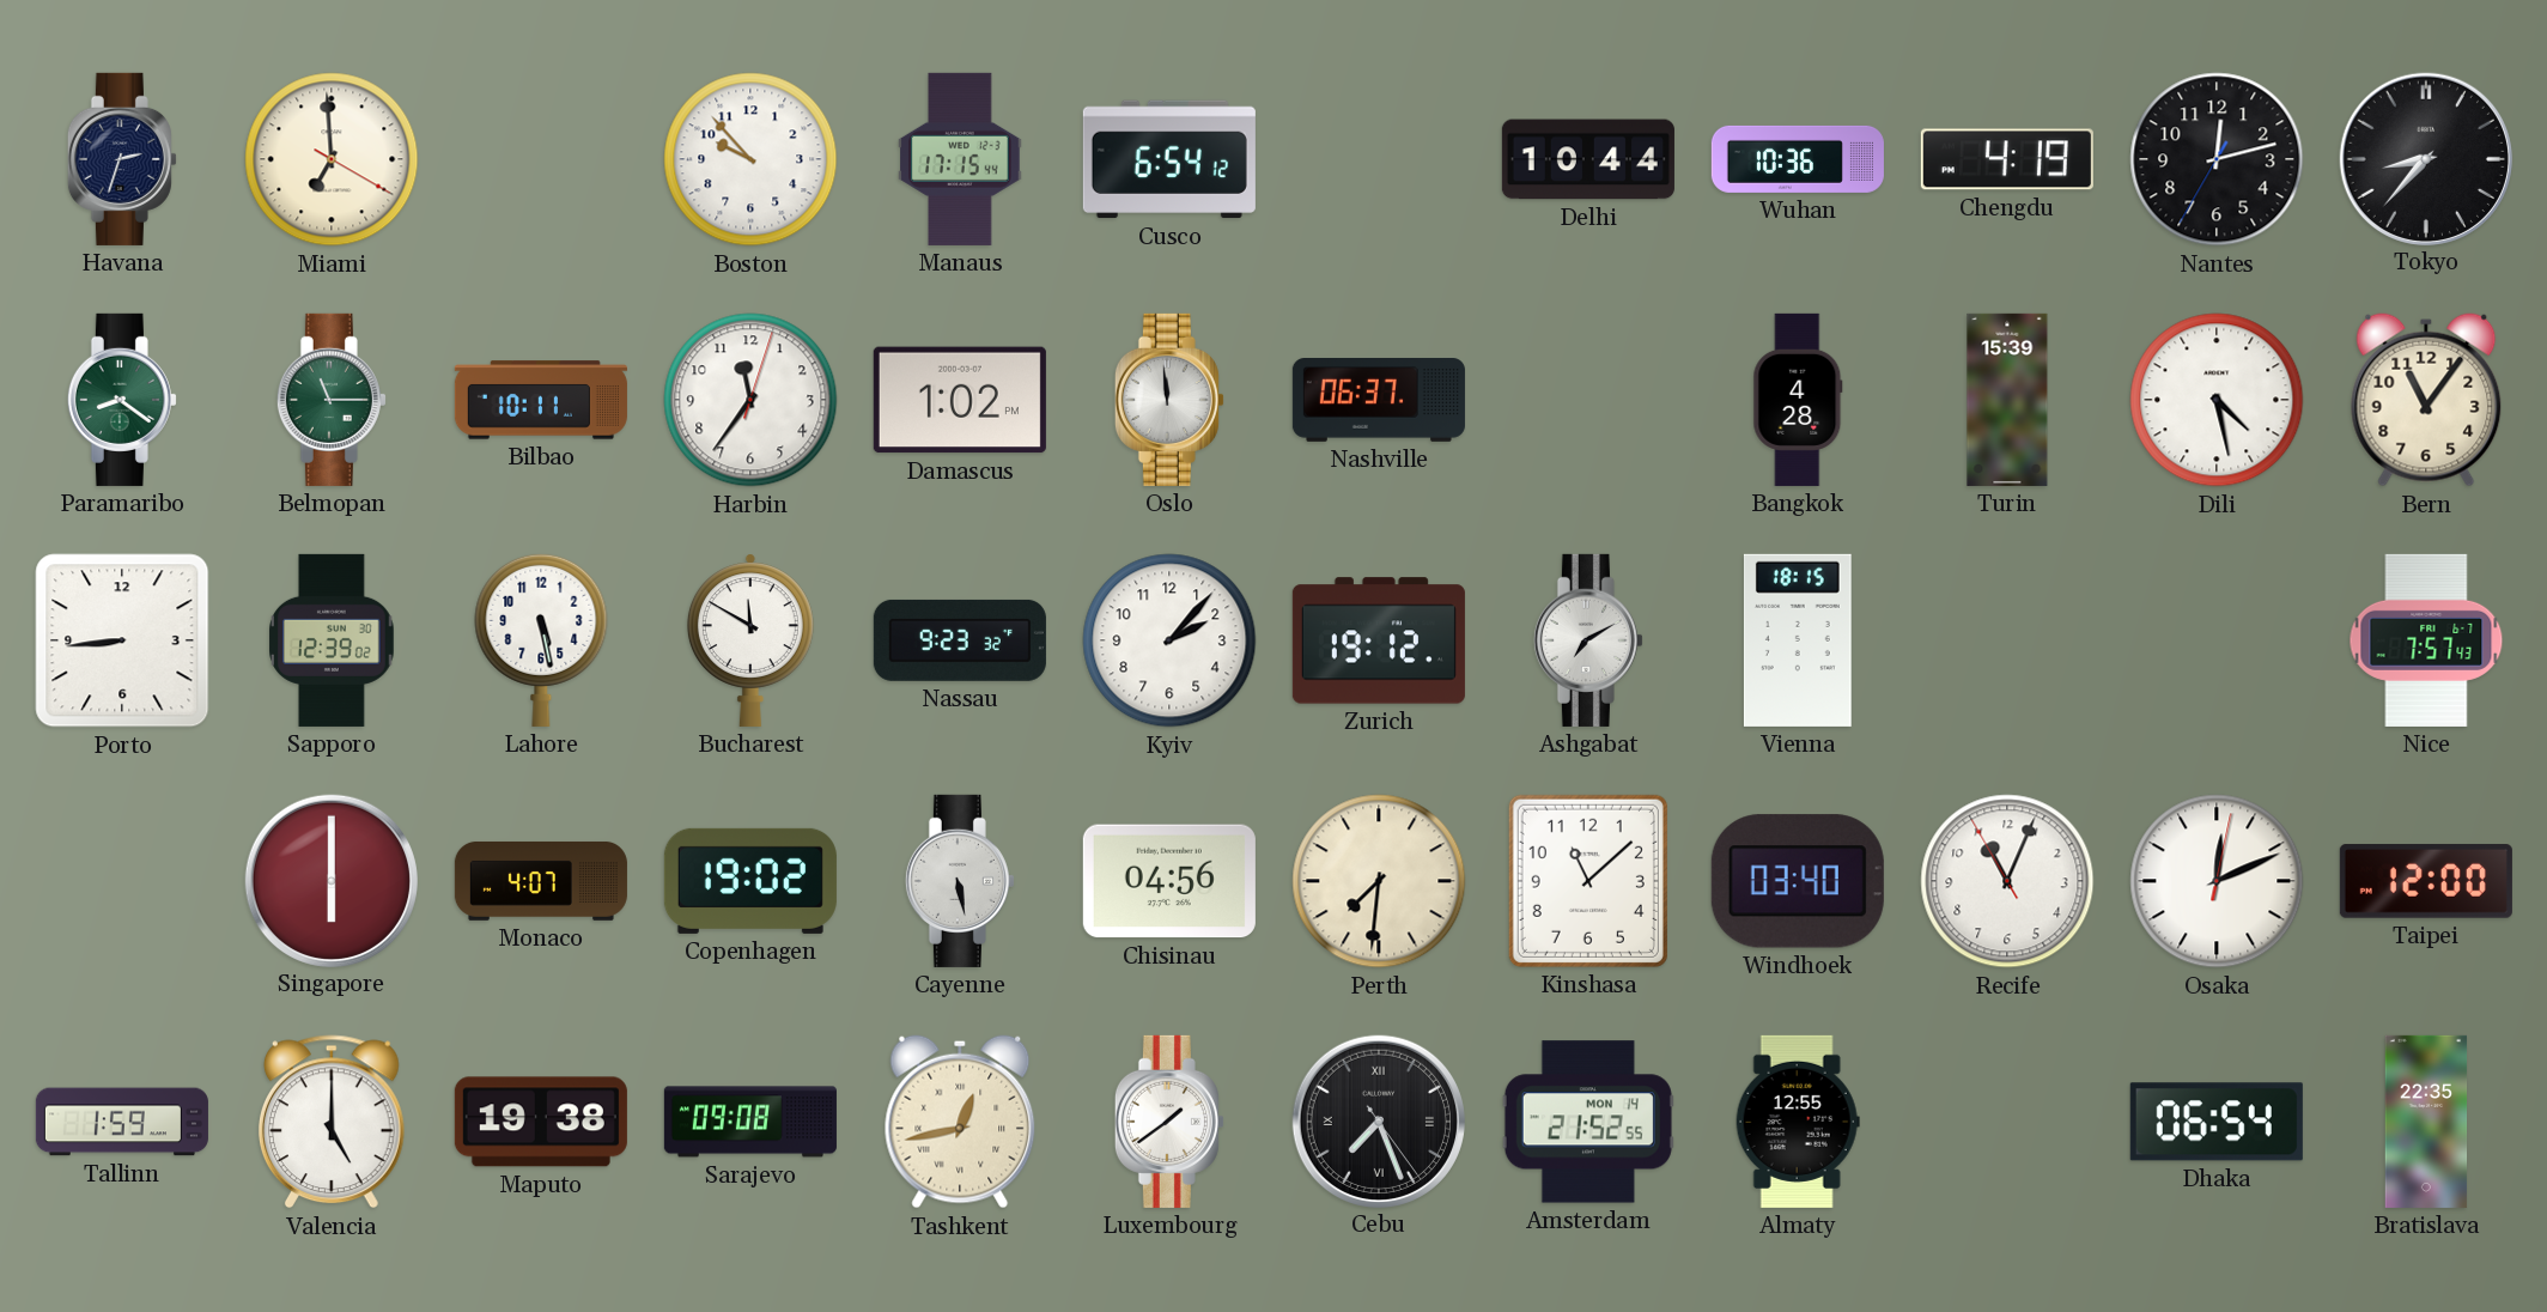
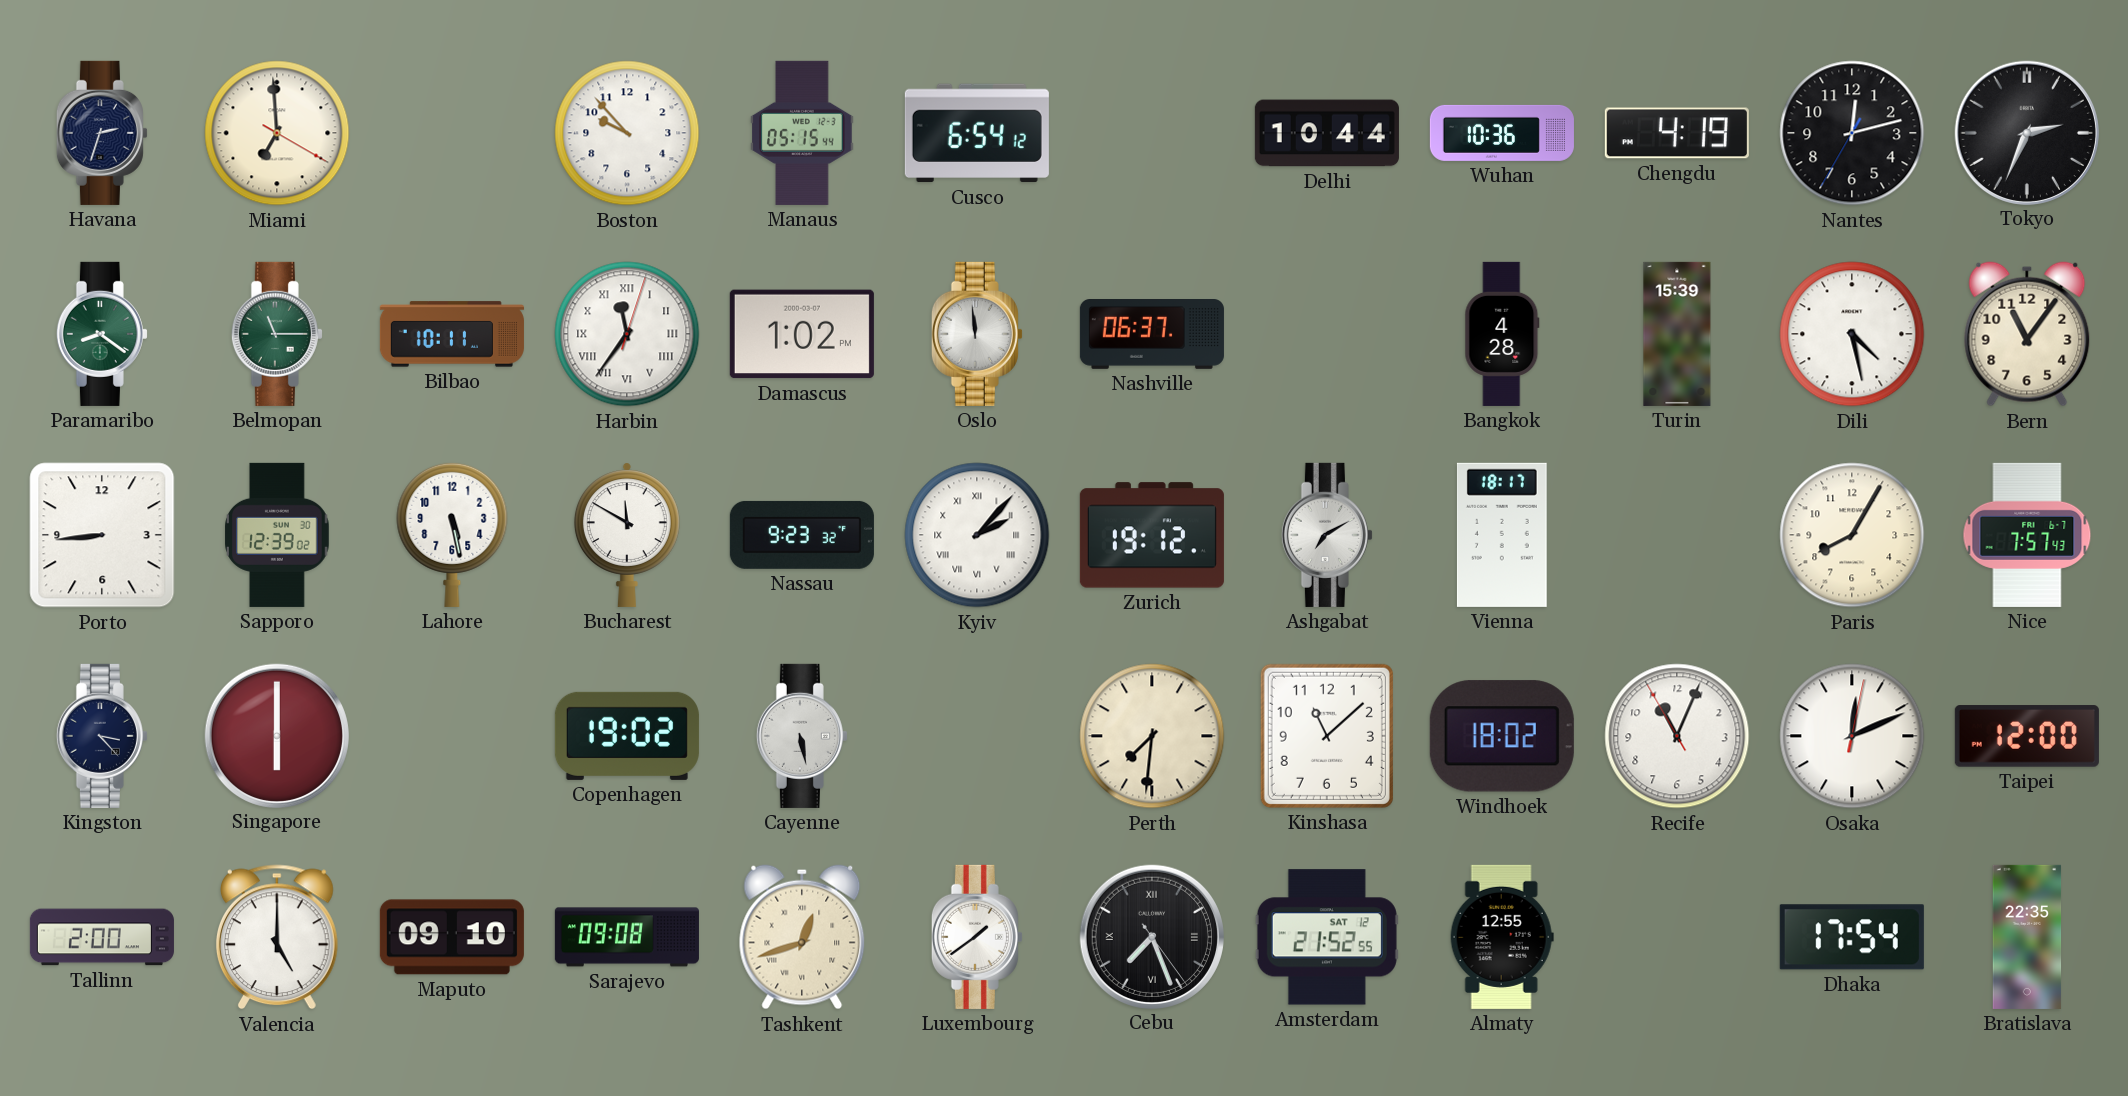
Manaus: 17:15 -> 05:15 (802, 133)
Tokyo: 8:37 -> 2:34 (2026, 132)
Harbin numerals: Arabic -> Roman (627, 334)
Kyiv numerals: Arabic -> Roman (977, 535)
Vienna: 18:15 -> 18:17 (1502, 535)
Paris: none -> 8:05 (1852, 535)
Kingston: none -> 3:23 (102, 736)
Monaco: 4:07 -> none (541, 881)
Chisinau: 04:56 -> none (1169, 881)
Windhoek: 03:40 -> 18:02 (1502, 736)
Tallinn: 1:59 -> 2:00 (102, 937)
Maputo: 19:38 -> 09:10 (452, 937)
Tashkent: 12:43 -> 12:42 (802, 937)
Amsterdam date: MON 14 -> SAT 12 (1327, 937)
Dhaka: 06:54 -> 17:54 (1852, 937)
